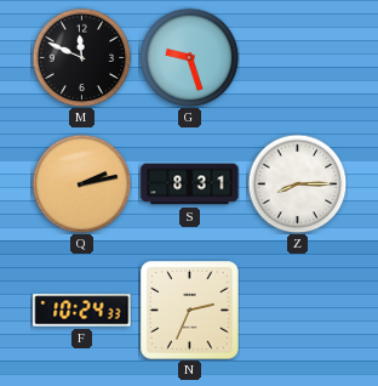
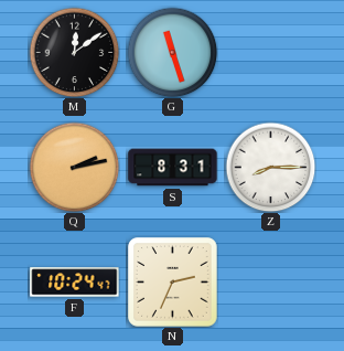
M: 11:49 -> 12:09 (74, 52)
G: 9:27 -> 11:27 (172, 52)
F: 10:24:33 -> 10:24:47 (75, 283)
